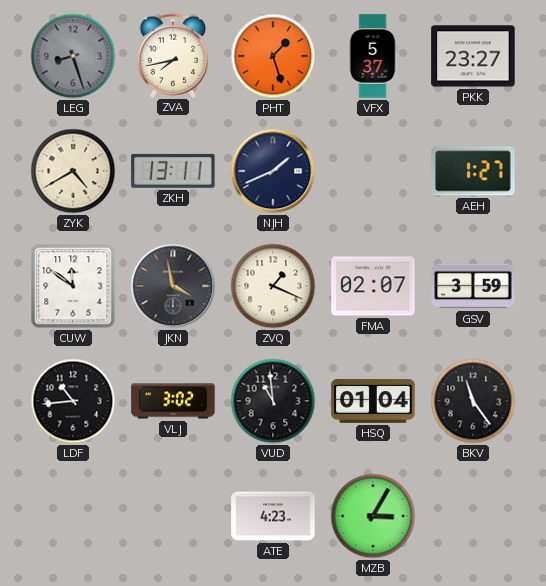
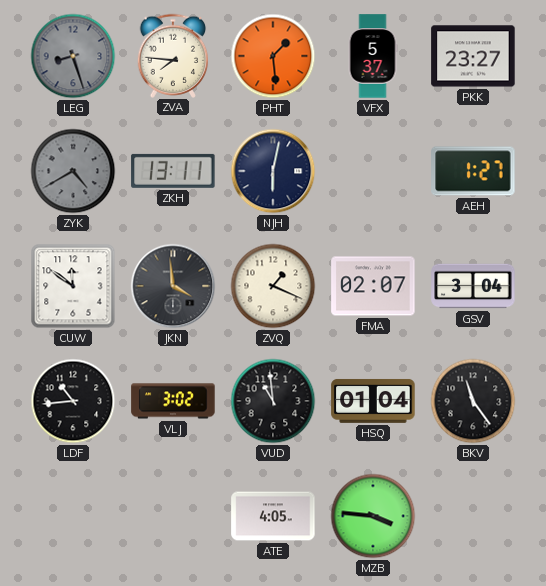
ZVA: 7:43 -> 7:46 (173, 55)
PHT: 1:27 -> 1:29 (273, 56)
ZYK dial: cream -> grey (73, 171)
NJH: 1:41 -> 6:02 (273, 171)
JKN: 3:58 -> 3:59 (173, 286)
GSV: 3:59 -> 3:04 (473, 286)
ATE: 4:23 -> 4:05 (273, 516)
MZB: 3:05 -> 3:46 (373, 516)
